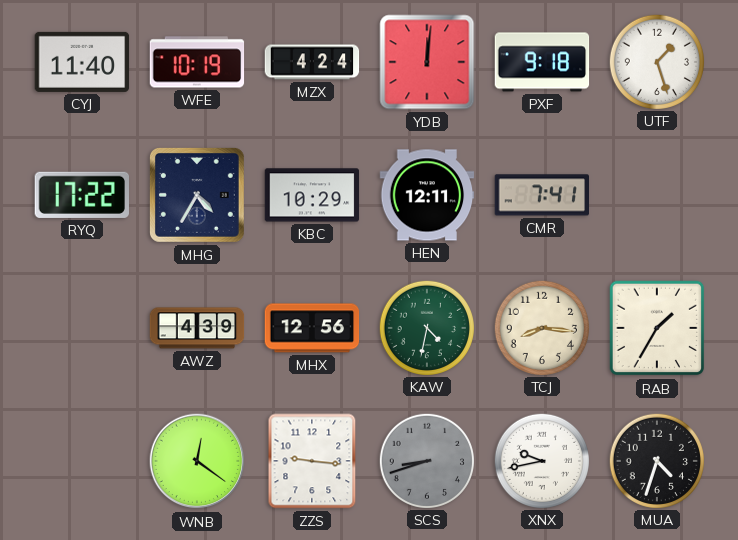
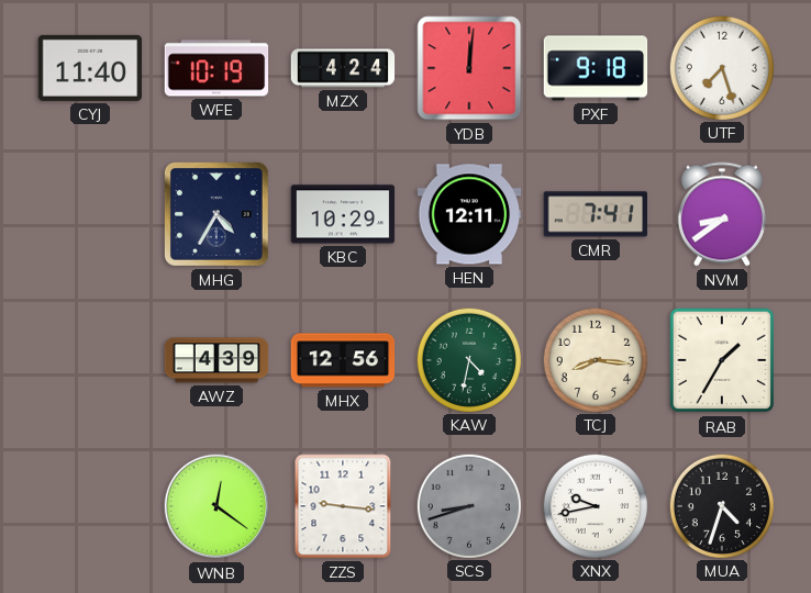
UTF: 1:27 -> 7:27 (721, 67)
RYQ: 17:22 -> none (81, 195)
NVM: none -> 8:39 (722, 214)
